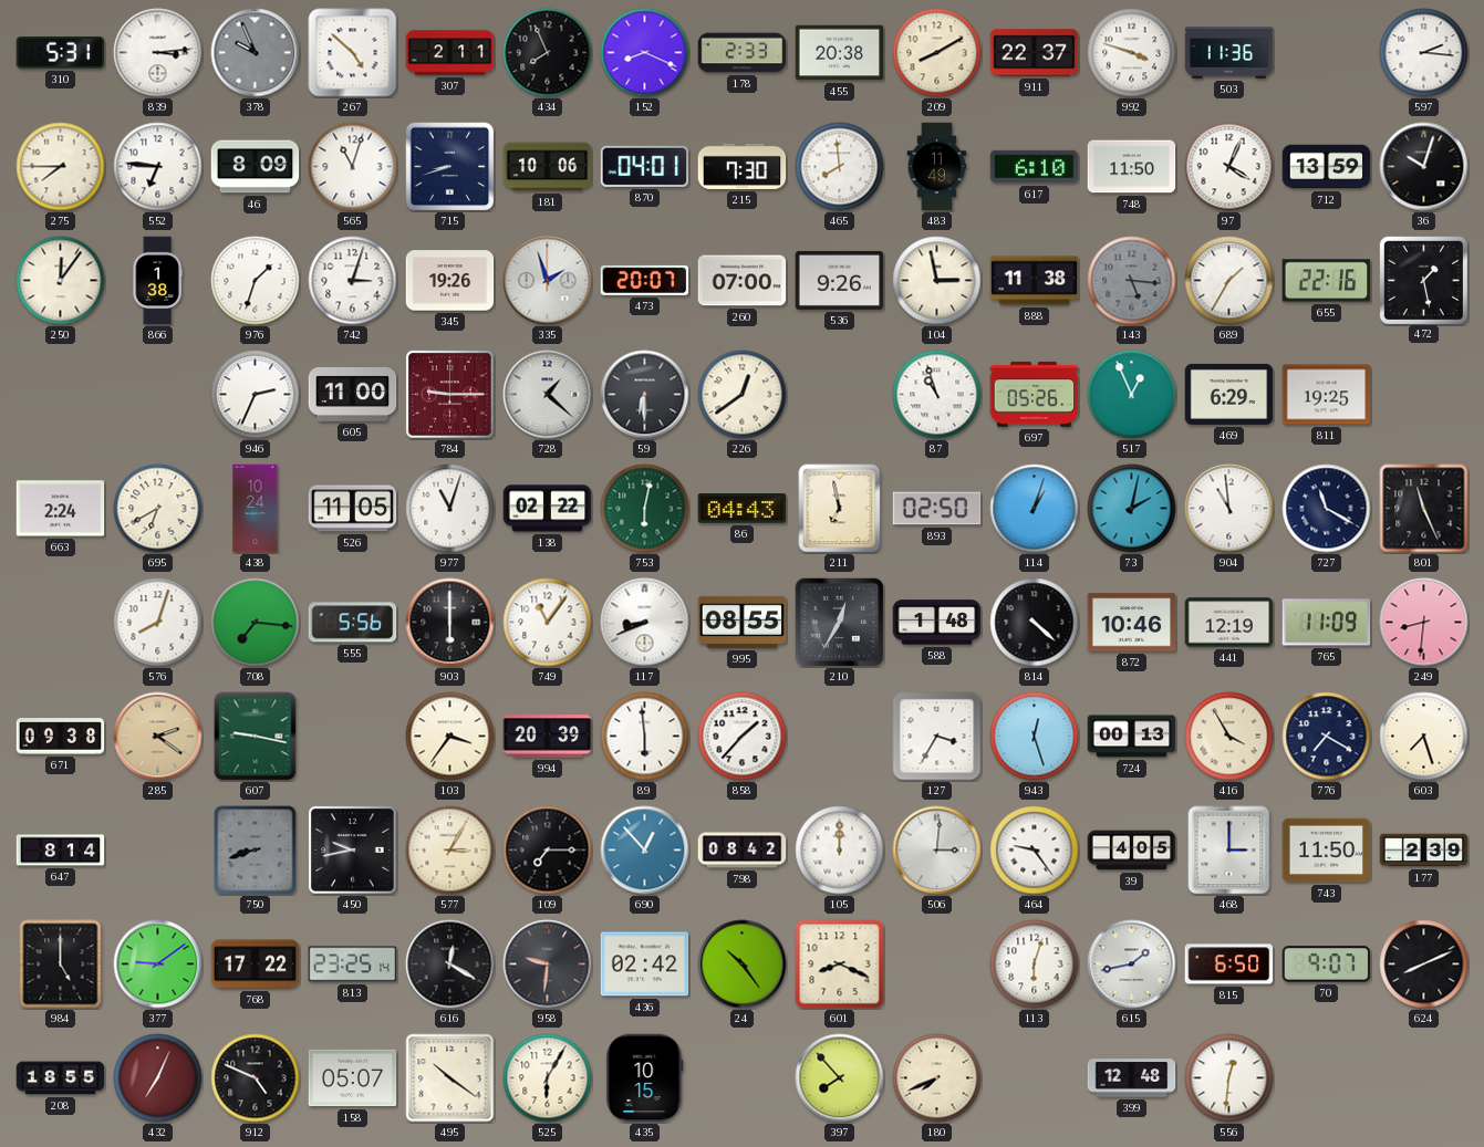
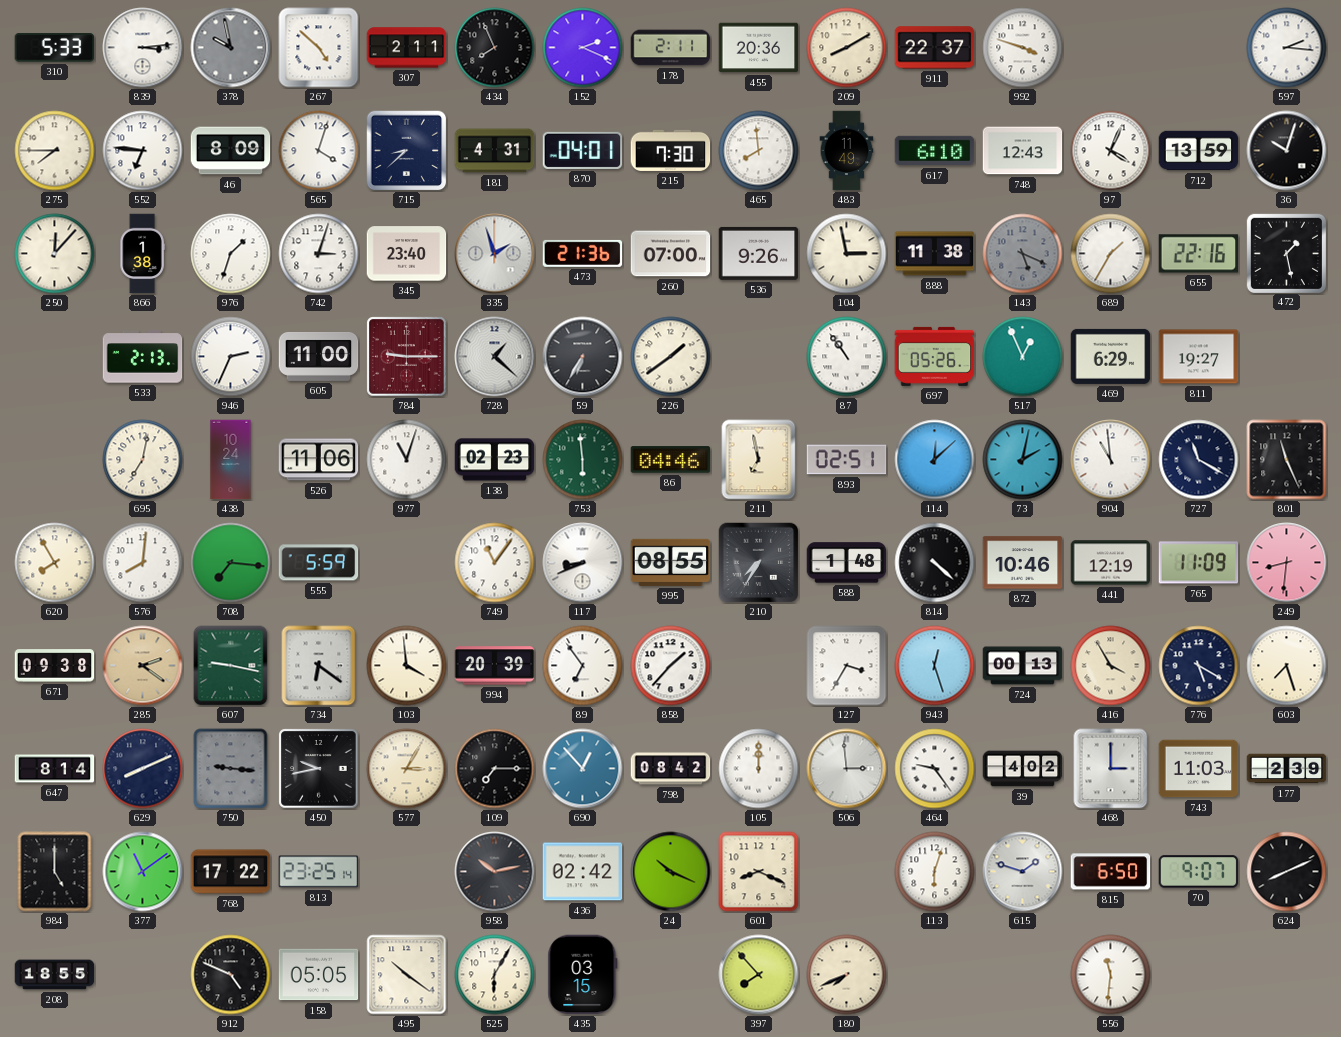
310: 5:31 -> 5:33 (55, 48)
378: 9:56 -> 9:58 (231, 48)
152: 8:19 -> 2:19 (583, 48)
178: 2:33 -> 2:11 (671, 48)
455: 20:38 -> 20:36 (759, 48)
503: 11:36 -> none (1229, 53)
565: 11:03 -> 4:03 (319, 151)
715: 8:42 -> 8:38 (407, 151)
181: 10:06 -> 4:31 (495, 151)
748: 11:50 -> 12:43 (1023, 151)
250: 12:06 -> 12:07 (55, 254)
345: 19:26 -> 23:40 (407, 254)
473: 20:07 -> 21:36 (583, 253)
143: 5:16 -> 5:19 (1023, 254)
533: none -> 2:13 (143, 357)
59: 6:30 -> 6:35 (583, 357)
226: 12:39 -> 1:39 (671, 357)
87: 10:57 -> 10:54 (847, 357)
811: 19:25 -> 19:27 (1199, 357)
663: 2:24 -> none (61, 509)
695: 6:40 -> 7:02 (143, 460)
526: 11:05 -> 11:06 (319, 460)
138: 02:22 -> 02:23 (495, 460)
753: 6:02 -> 5:59 (583, 460)
86: 04:43 -> 04:46 (671, 460)
893: 02:50 -> 02:51 (847, 460)
114: 1:03 -> 12:08 (935, 460)
620: none -> 7:55 (55, 563)
576: 8:03 -> 8:01 (143, 563)
555: 5:56 -> 5:59 (319, 563)
903: 6:00 -> none (450, 623)
210: 12:35 -> 7:35 (759, 563)
734: none -> 6:21 (319, 666)
103: 3:36 -> 3:59 (407, 666)
89: 5:59 -> 6:54 (583, 666)
776: 7:20 -> 5:20 (1199, 666)
629: none -> 8:11 (143, 769)
750: 8:42 -> 9:16 (231, 769)
506: 3:01 -> 2:59 (847, 769)
39: 4:05 -> 4:02 (1023, 769)
743: 11:50 -> 11:03 (1199, 769)
377: 9:09 -> 11:09 (143, 872)
616: 12:20 -> none (450, 964)
958: 9:31 -> 10:13 (495, 872)
24: 10:24 -> 10:19 (671, 872)
615: 1:43 -> 1:48 (1023, 872)
432: 7:04 -> none (158, 1078)
158: 05:07 -> 05:05 (319, 975)
435: 10:15 -> 03:15 (583, 975)
399: 12:48 -> none (1132, 1078)
556: 12:31 -> 11:31 (1111, 975)
